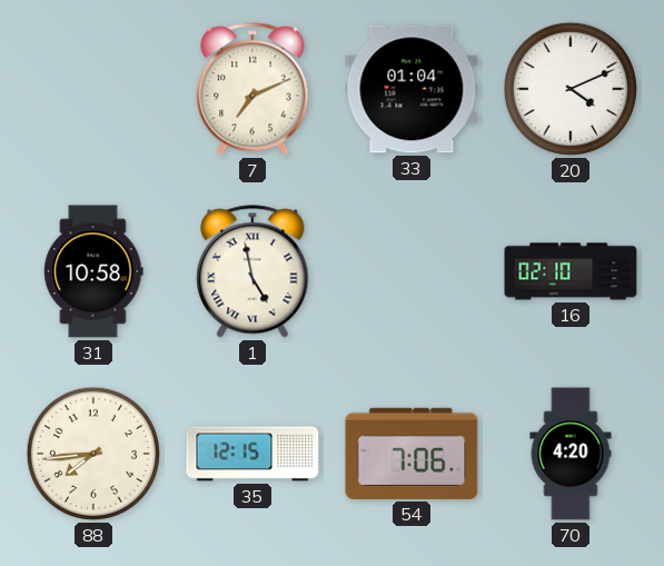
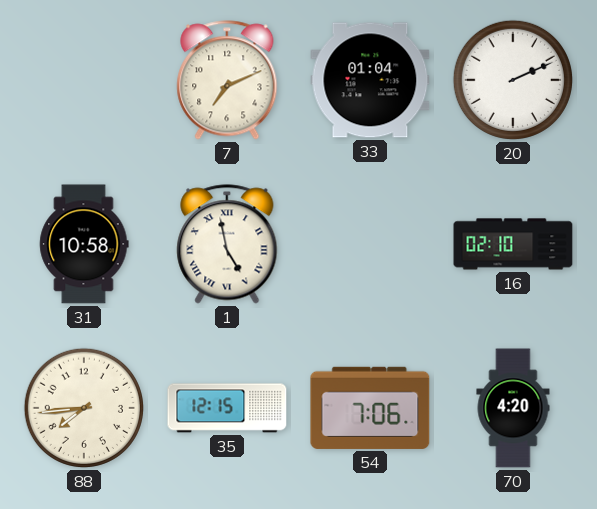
20: 4:11 -> 2:11 (513, 80)
